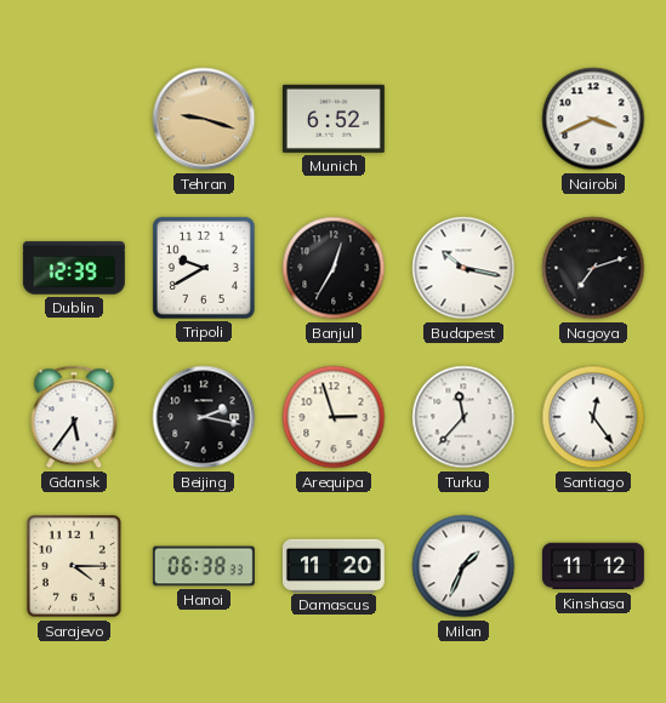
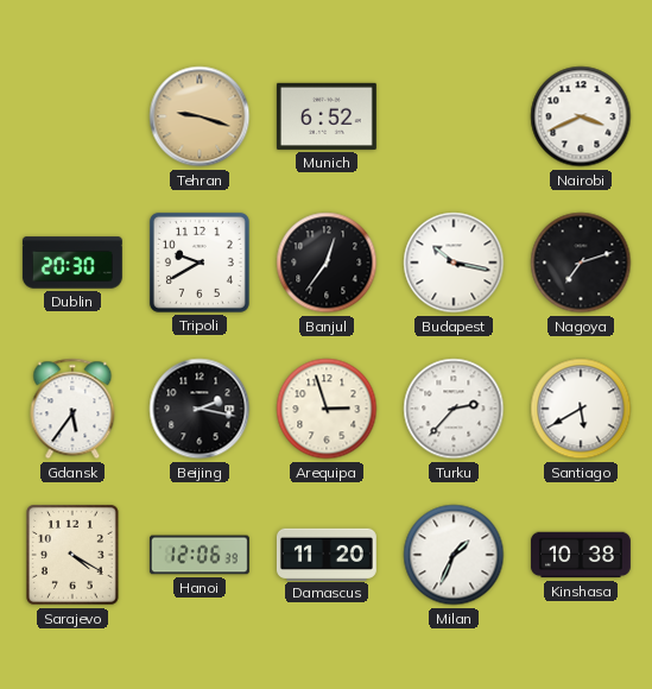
Dublin: 12:39 -> 20:30 (72, 263)
Banjul: 12:35 -> 12:36 (327, 263)
Turku: 11:37 -> 2:37 (454, 409)
Santiago: 12:24 -> 5:40 (581, 409)
Sarajevo: 4:15 -> 4:20 (74, 556)
Hanoi: 06:38 -> 12:06 (200, 555)
Kinshasa: 11:12 -> 10:38 (581, 555)
